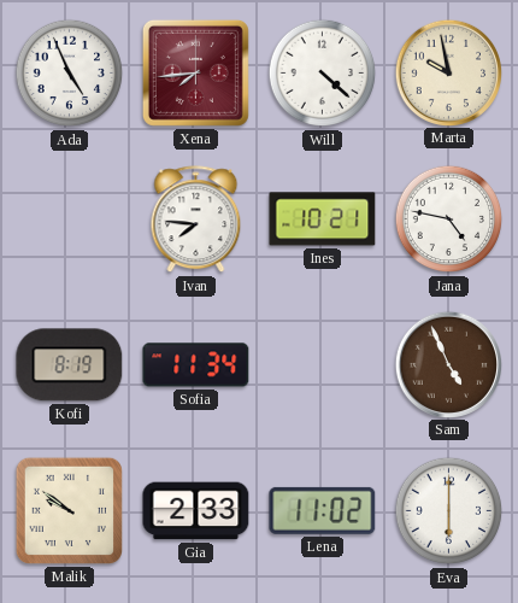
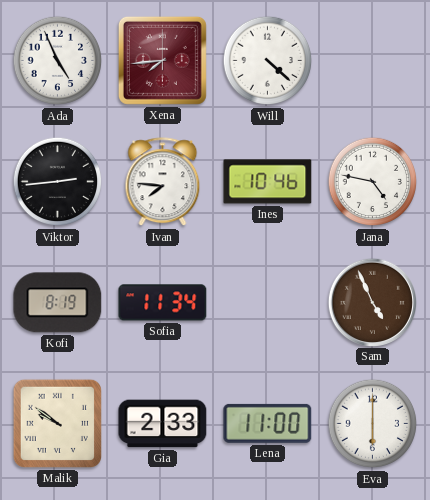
Marta: 9:58 -> none (448, 72)
Viktor: none -> 2:44 (58, 182)
Ines: 10:21 -> 10:46 (268, 182)
Lena: 11:02 -> 11:00 (268, 423)
